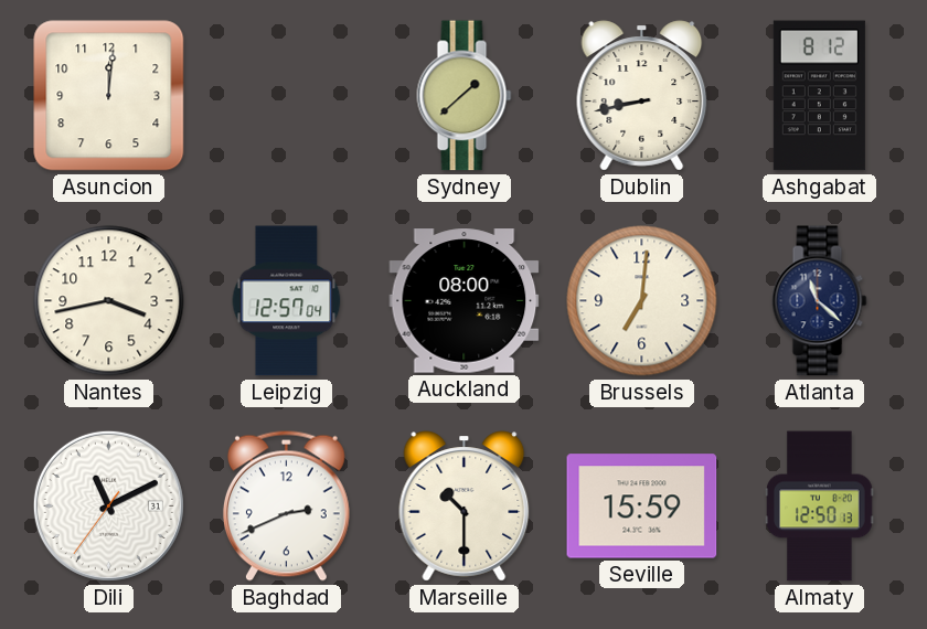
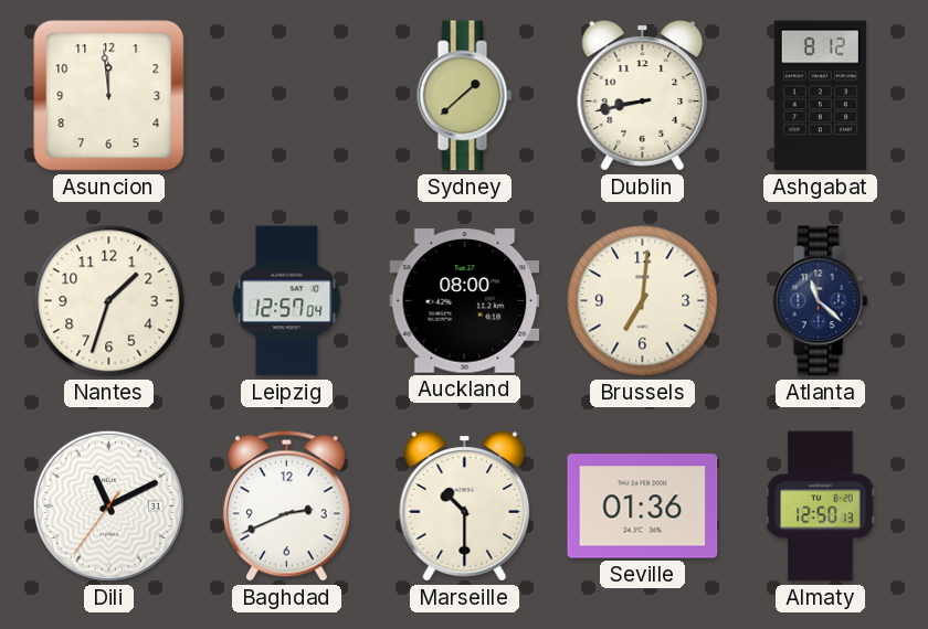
Asuncion: 12:01 -> 11:59 (109, 96)
Nantes: 3:43 -> 1:33 (109, 301)
Seville: 15:59 -> 01:36 (643, 507)
